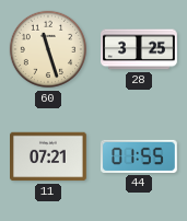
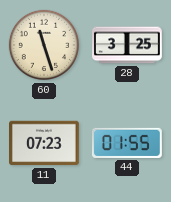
11: 07:21 -> 07:23 (45, 143)
